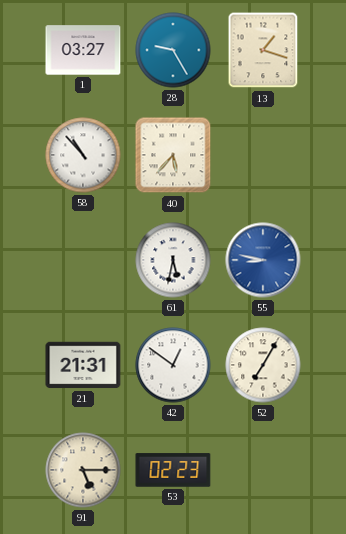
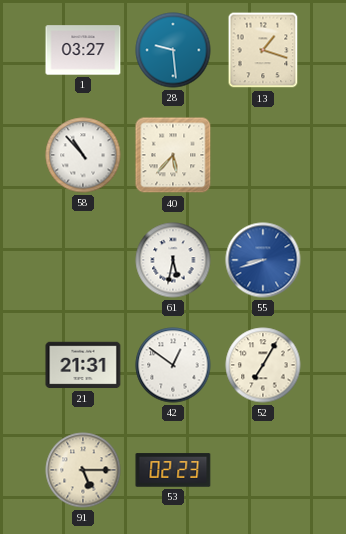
28: 9:25 -> 9:29 (173, 50)
55: 8:47 -> 8:42 (263, 260)
